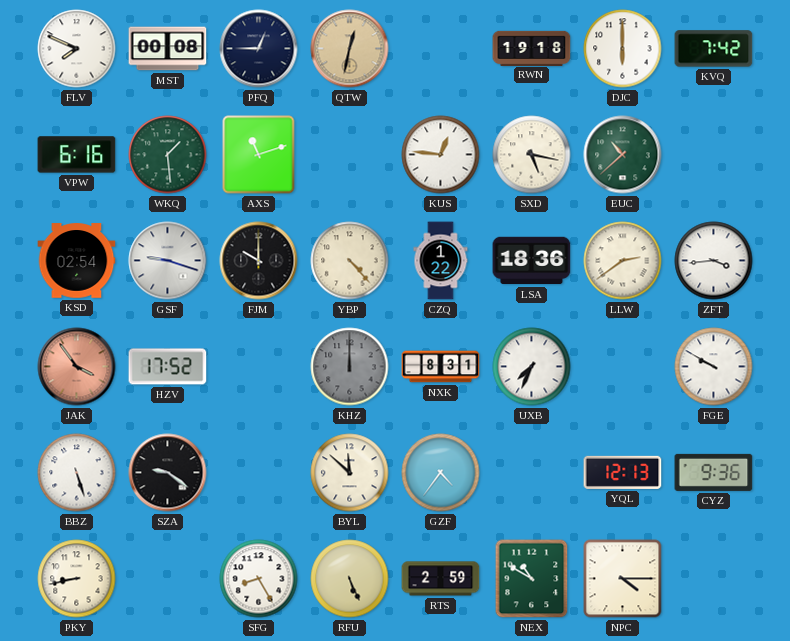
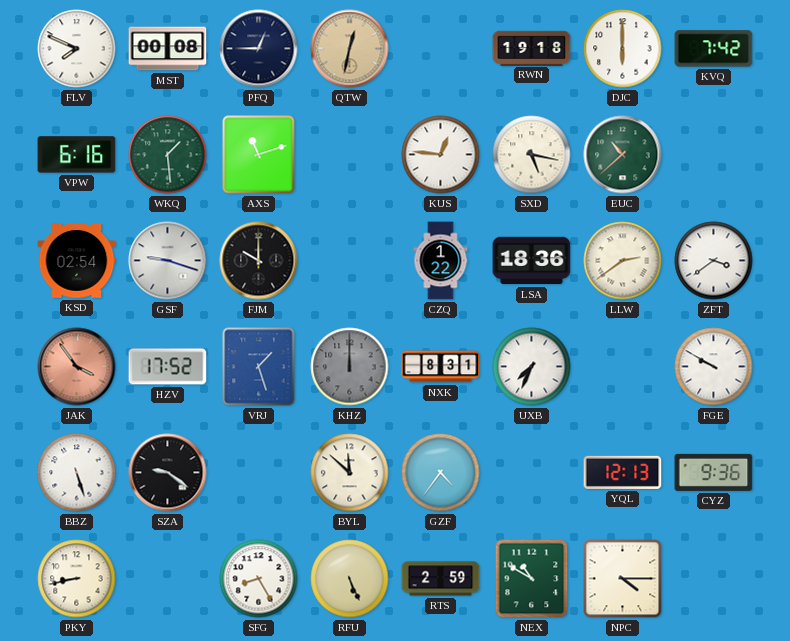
YBP: 4:23 -> none (350, 261)
ZFT: 3:44 -> 3:39 (714, 261)
VRJ: none -> 1:27 (259, 367)
